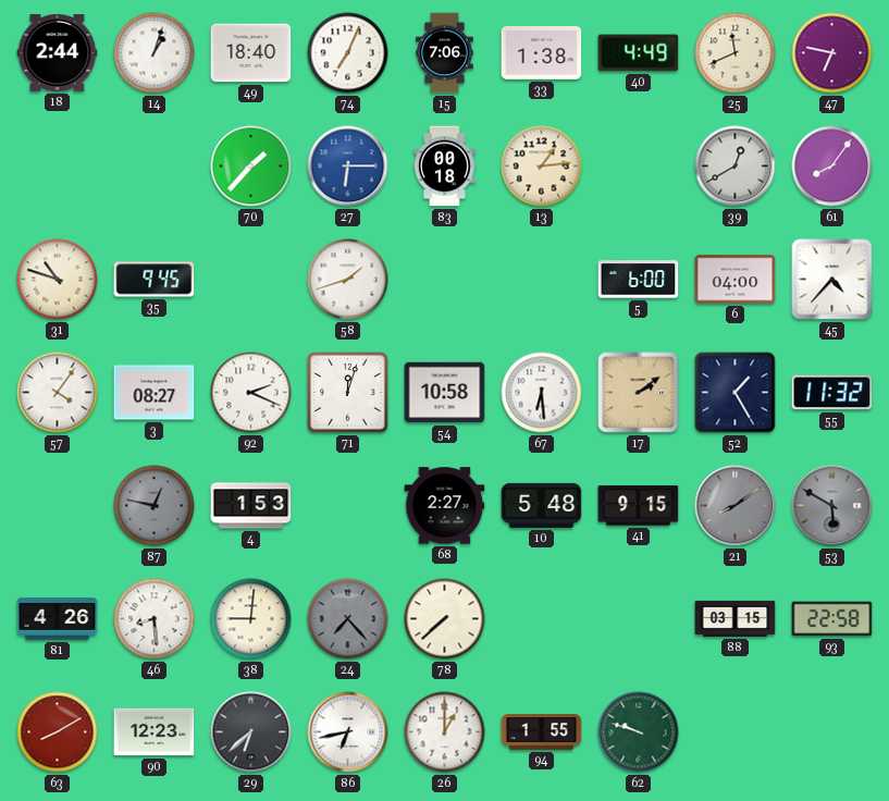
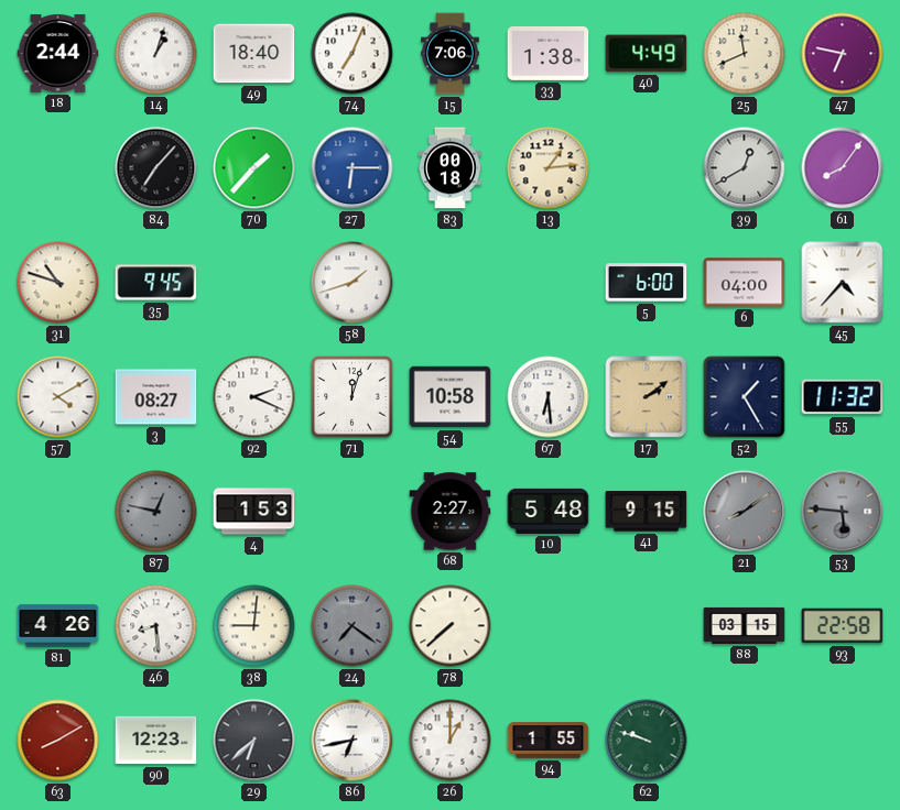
84: none -> 7:07 (156, 168)
57: 4:06 -> 4:10 (58, 397)
53: 5:50 -> 5:46 (843, 512)
24: 7:23 -> 7:21 (353, 626)
